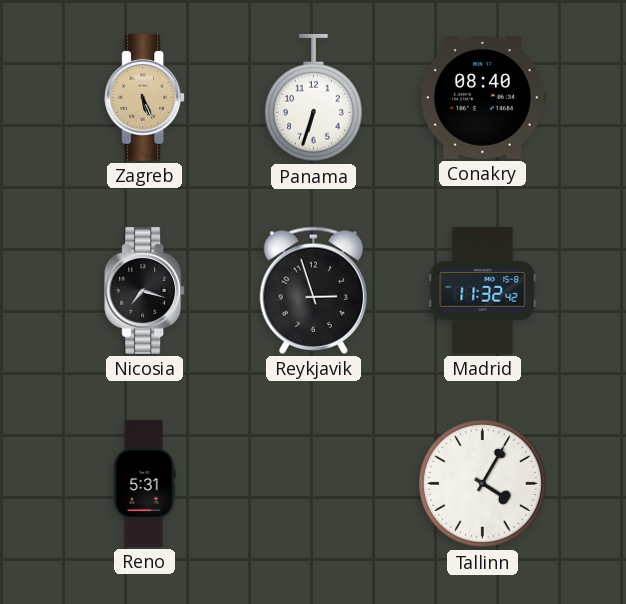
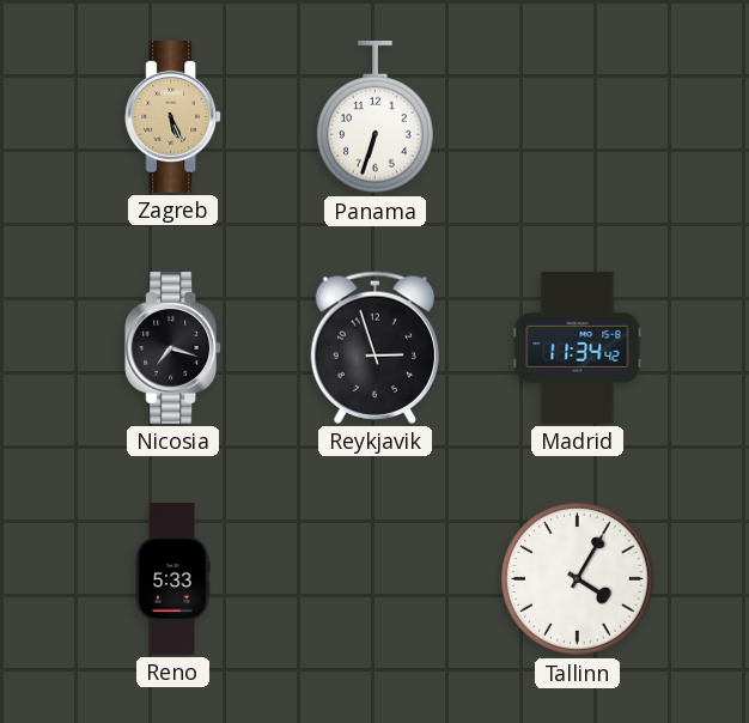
Conakry: 08:40 -> none (482, 98)
Madrid: 11:32 -> 11:34 (578, 347)
Reno: 5:31 -> 5:33 (172, 579)
